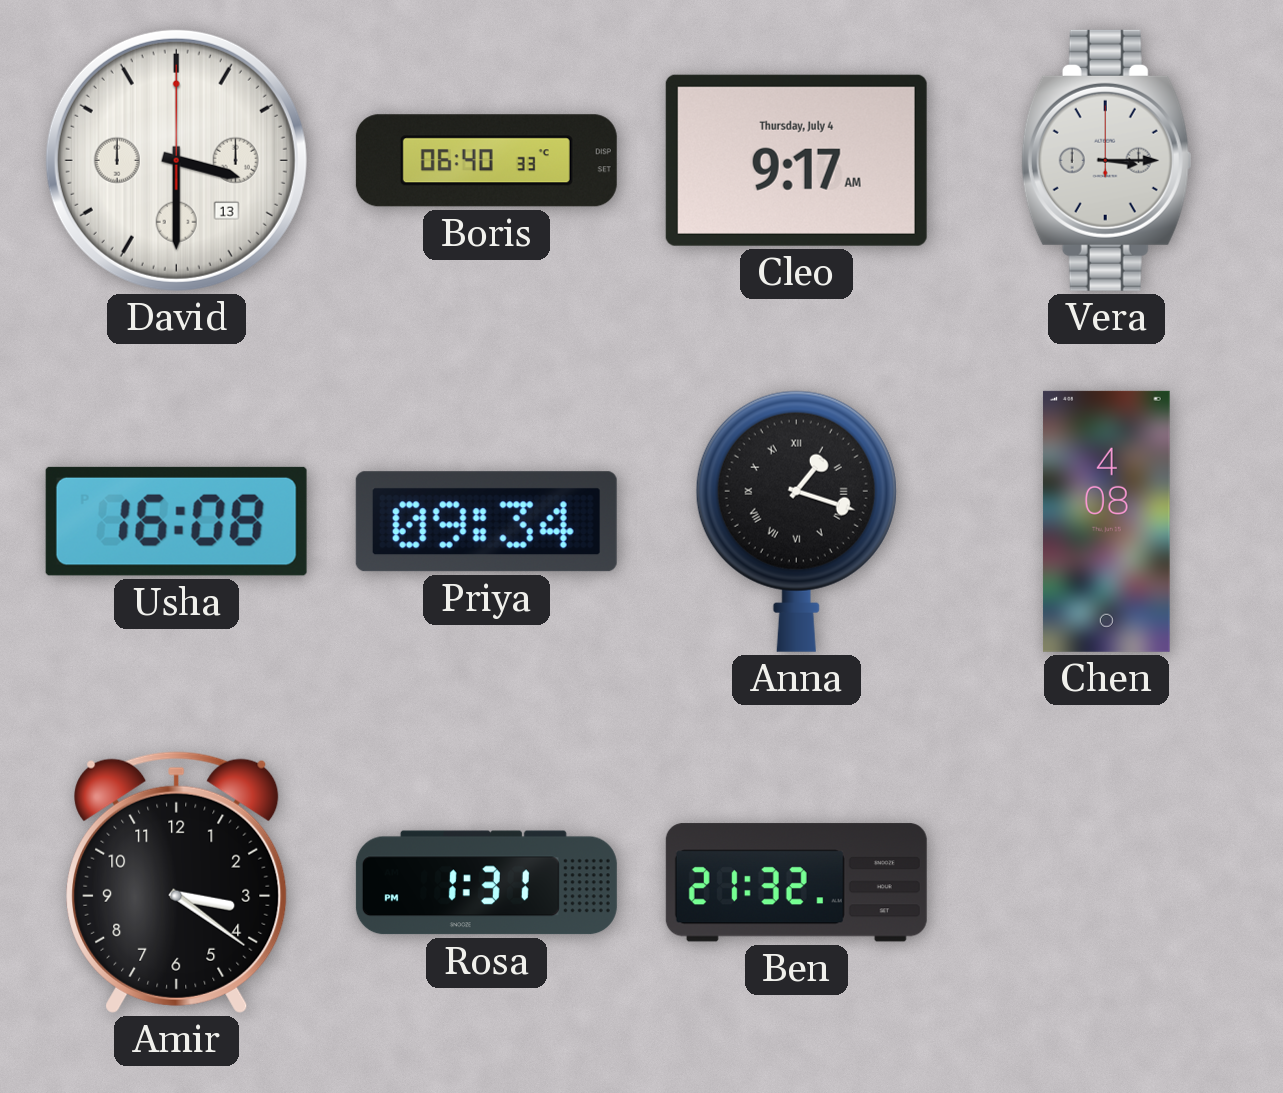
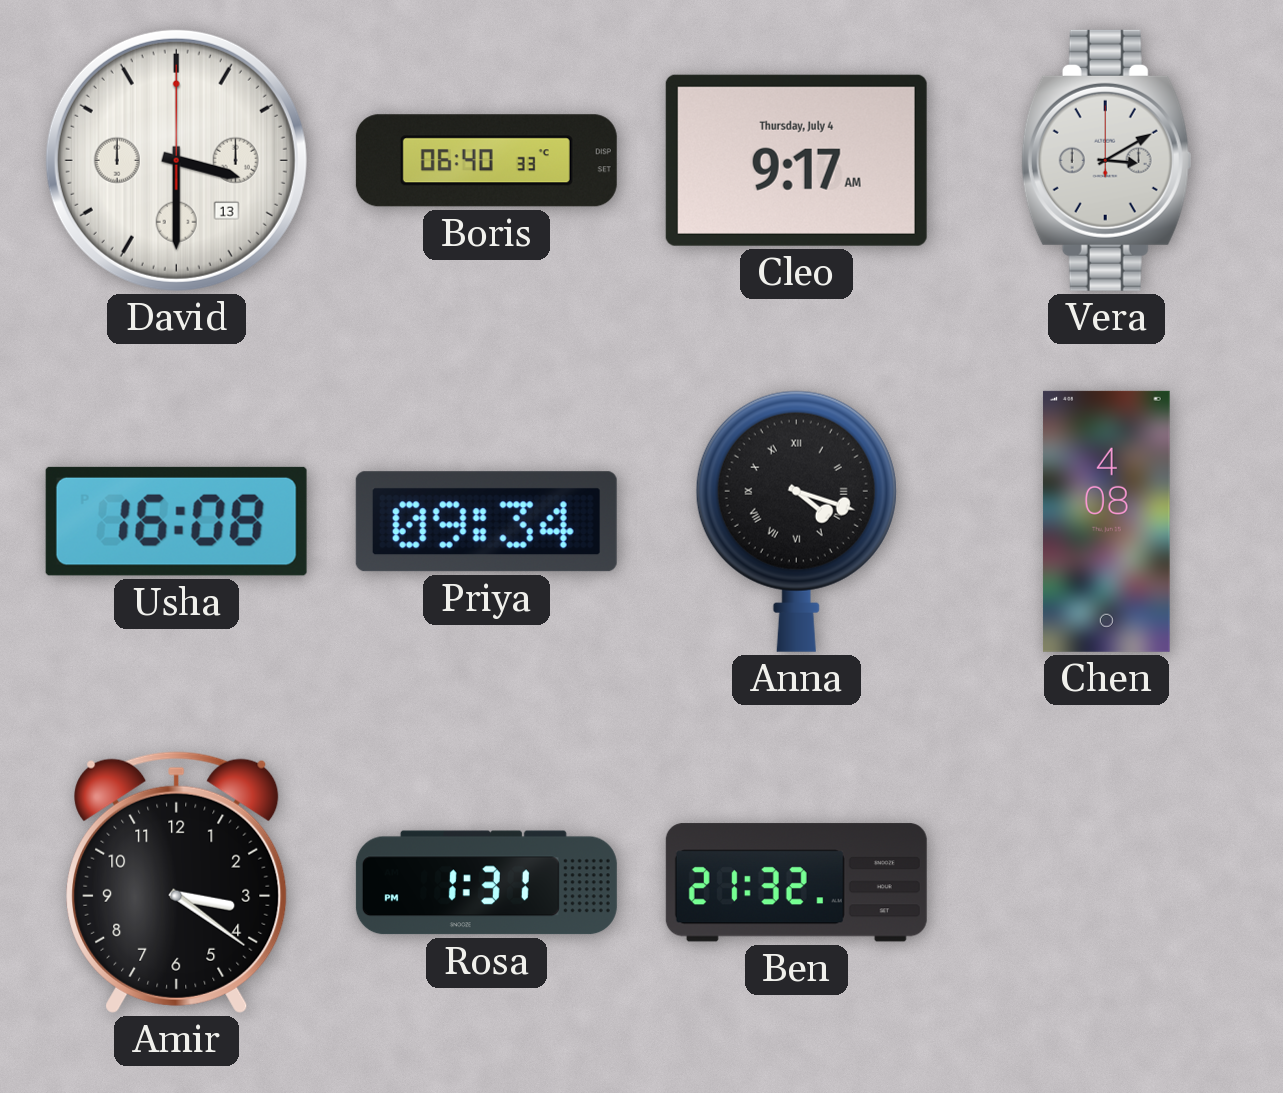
Vera: 3:15 -> 3:10 (1106, 160)
Anna: 1:18 -> 4:18 (796, 521)
